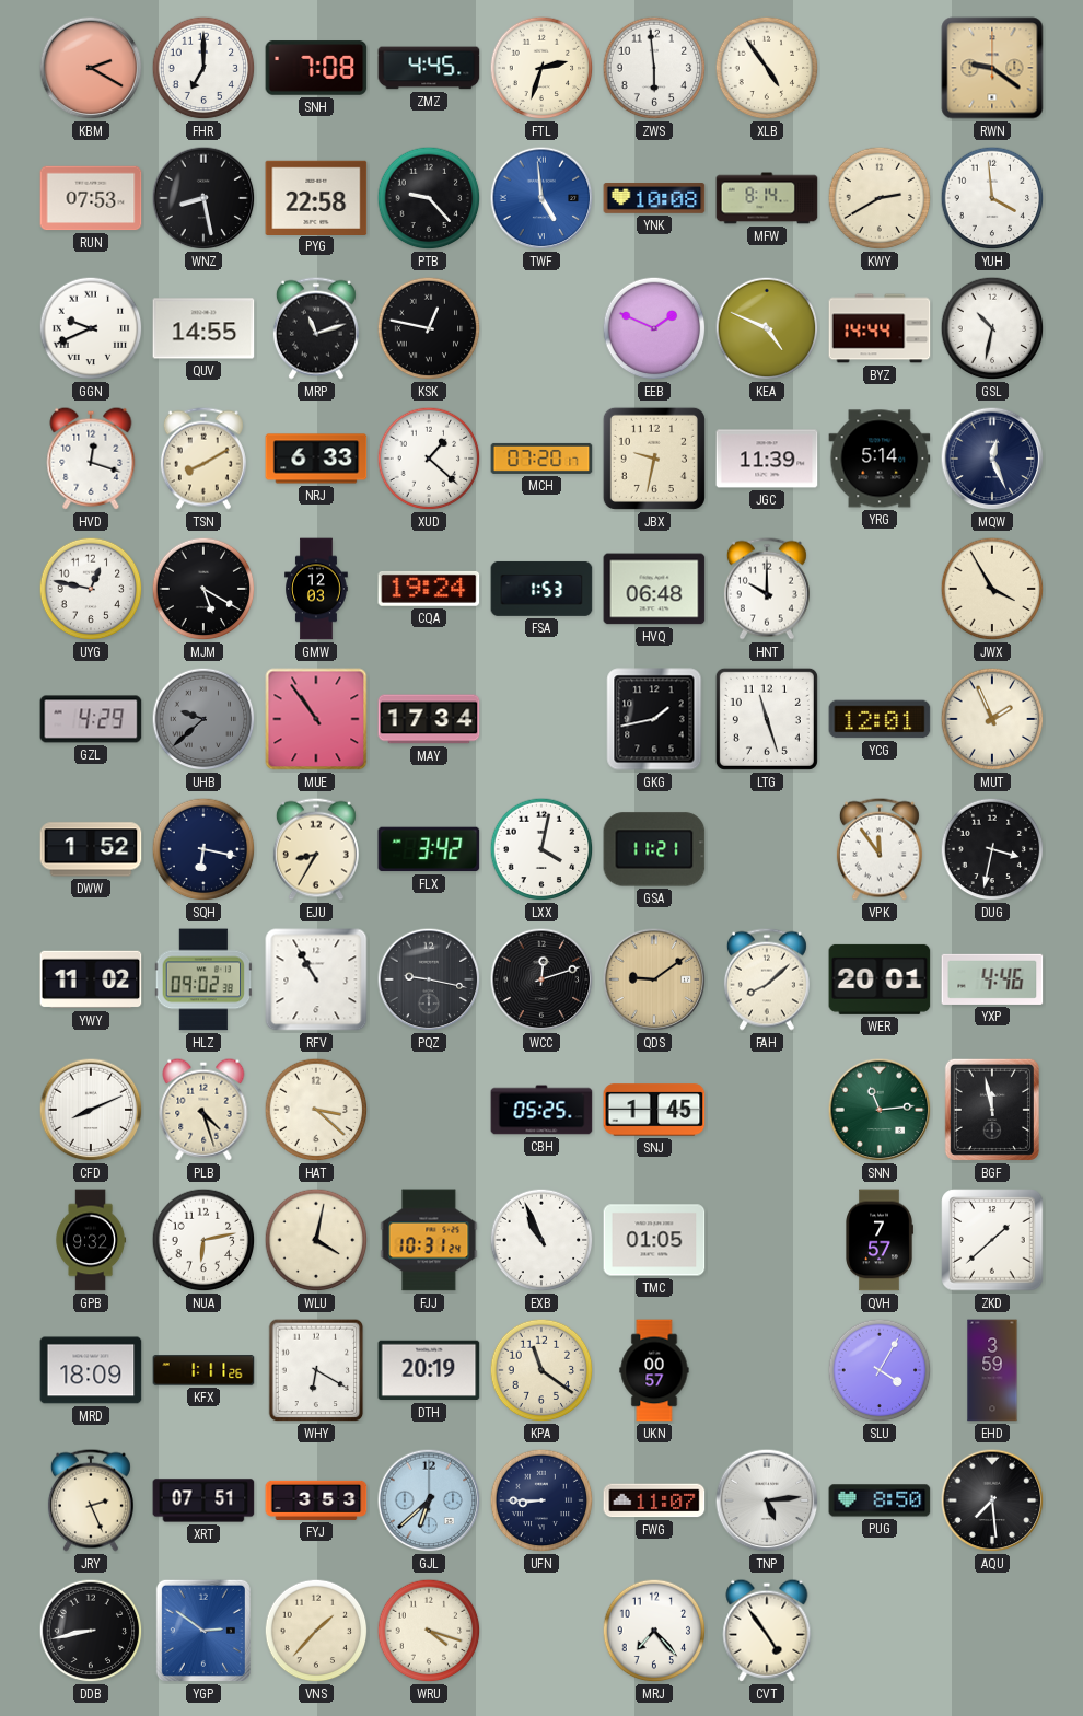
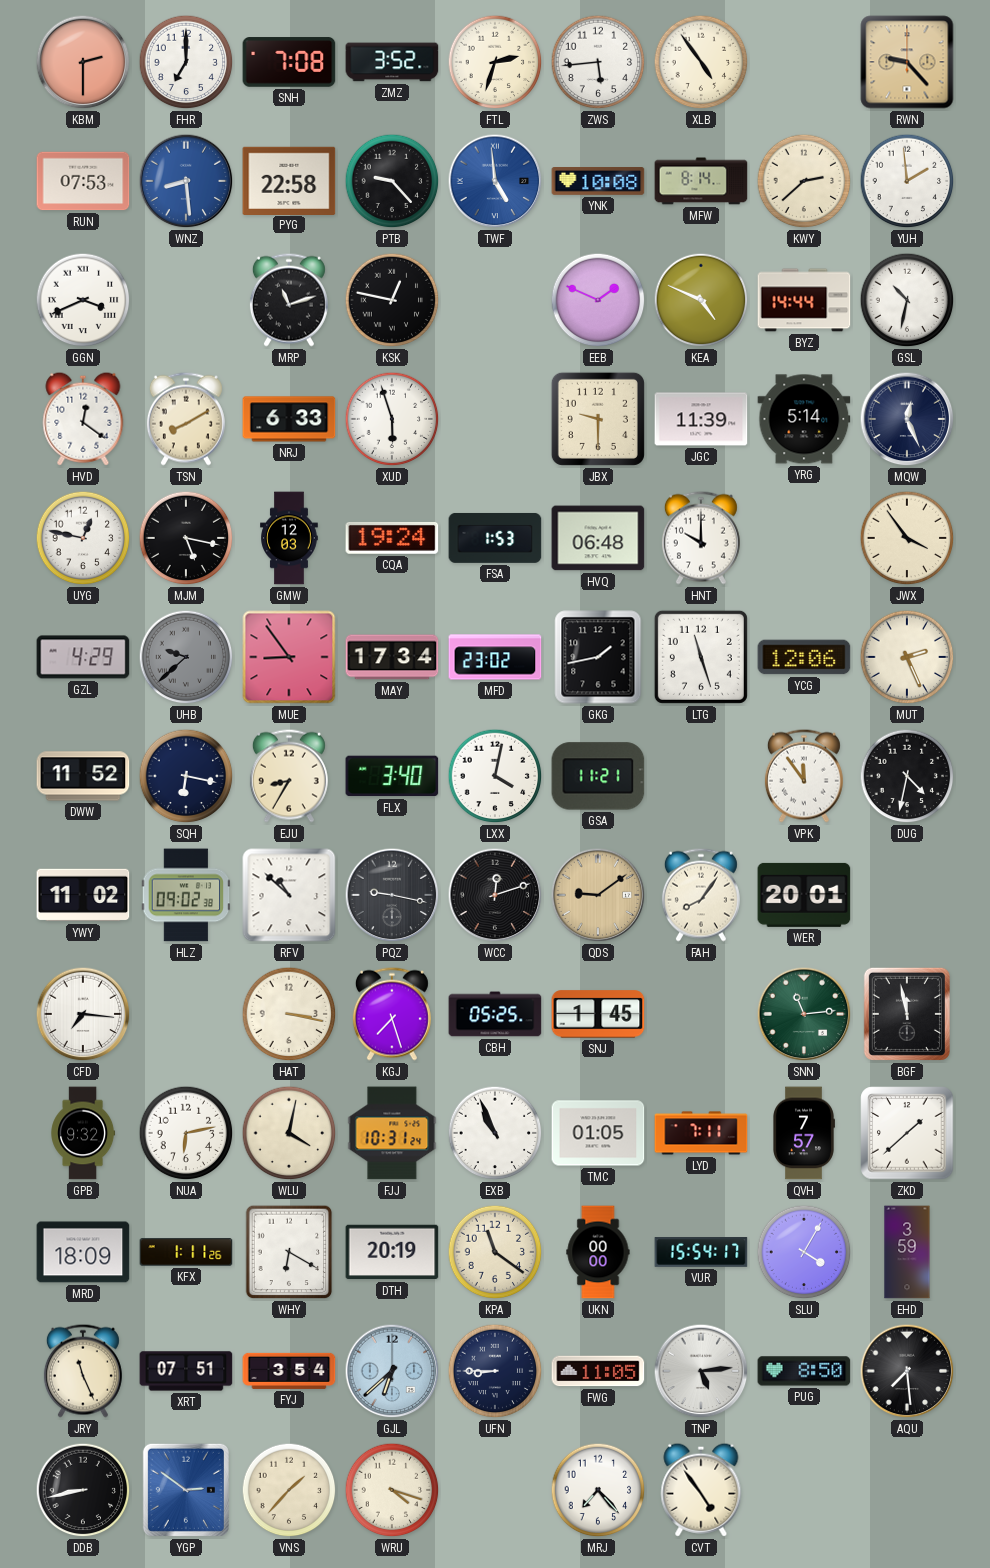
KBM: 2:20 -> 2:30 (83, 62)
ZMZ: 4:45 -> 3:52 (392, 62)
ZWS: 5:59 -> 5:44 (598, 62)
RWN: 9:21 -> 9:23 (907, 62)
WNZ: 8:28 -> 8:29 (186, 181)
WNZ dial: black -> blue (186, 181)
KWY: 2:40 -> 2:38 (804, 181)
YUH: 3:59 -> 1:59 (907, 181)
GGN: 9:41 -> 3:41 (83, 300)
QUV: 14:55 -> none (203, 328)
HVD: 12:18 -> 12:21 (83, 419)
XUD: 1:22 -> 5:57 (392, 419)
MCH: 07:20 -> none (541, 459)
JBX: 9:32 -> 9:30 (598, 419)
MJM: 5:20 -> 5:17 (186, 538)
JWX: 3:55 -> 3:54 (907, 538)
MUE: 10:54 -> 8:54 (289, 657)
MFD: none -> 23:02 (495, 657)
YCG: 12:01 -> 12:06 (804, 657)
MUT: 1:56 -> 2:26 (907, 657)
DWW: 1:52 -> 11:52 (83, 776)
FLX: 3:42 -> 3:40 (392, 776)
DUG: 3:32 -> 4:32 (907, 776)
RFV: 10:55 -> 10:52 (289, 895)
FAH: 8:08 -> 8:06 (701, 895)
YXP: 4:46 -> none (992, 979)
CFD: 8:11 -> 7:16 (83, 1014)
PLB: 4:27 -> none (203, 1110)
HAT: 3:22 -> 3:17 (289, 1014)
KGJ: none -> 7:27 (392, 1014)
LYD: none -> 7:11 (701, 1133)
UKN: 00:57 -> 00:00 (598, 1252)
VUR: none -> 15:54 (701, 1252)
JRY: 2:26 -> 11:26 (83, 1371)
FYJ: 3:53 -> 3:54 (289, 1371)
FWG: 11:07 -> 11:05 (598, 1371)
